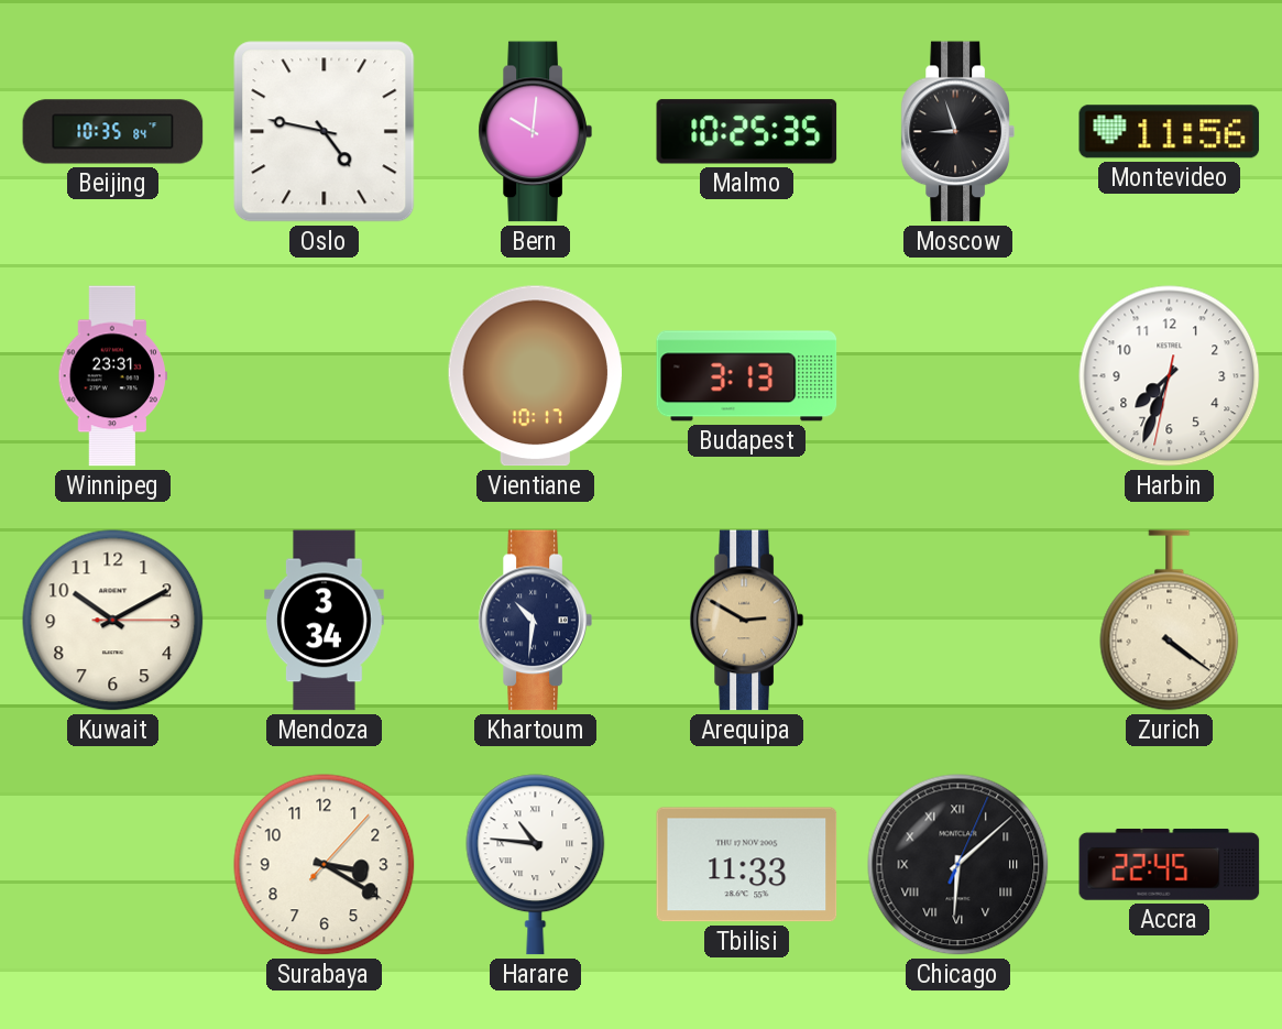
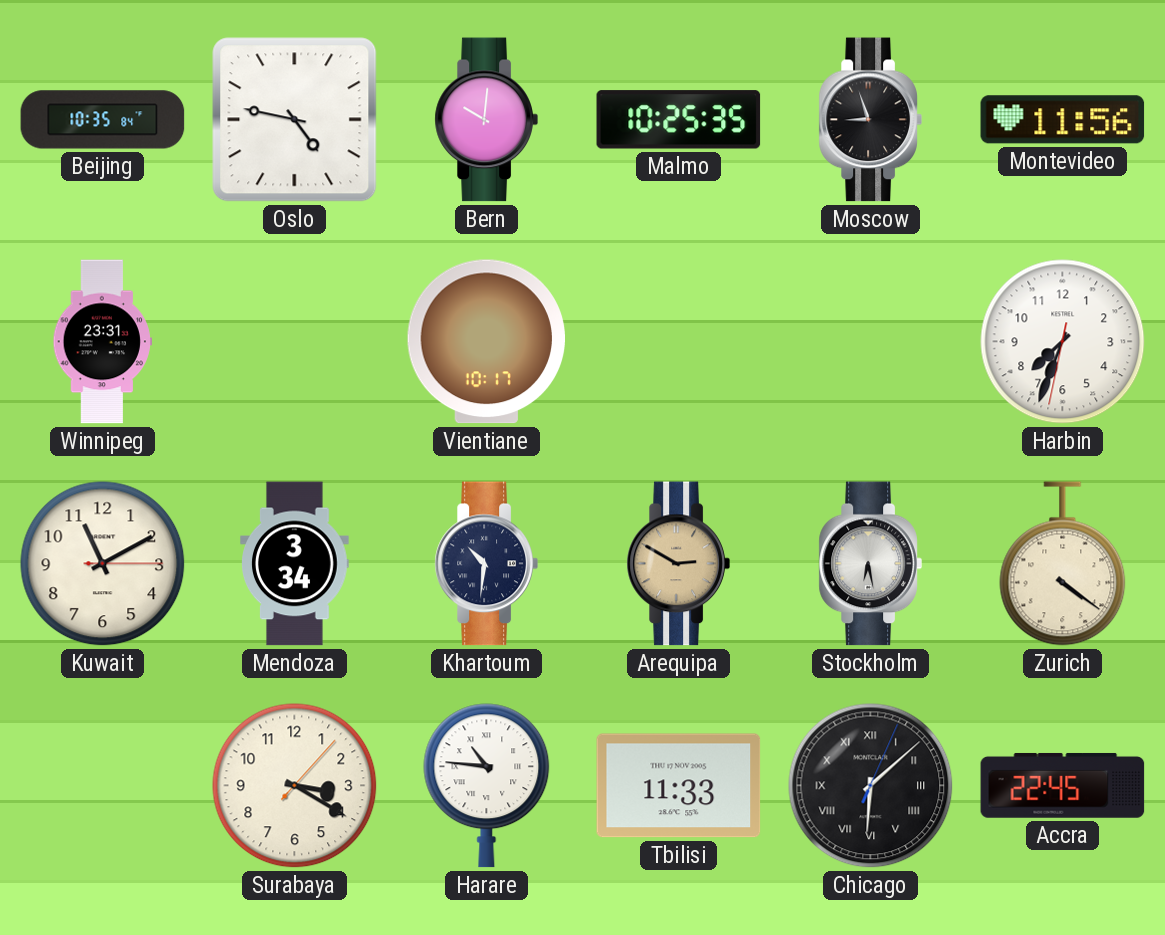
Budapest: 3:13 -> none (747, 376)
Kuwait: 10:10 -> 11:10 (103, 564)
Stockholm: none -> 6:28 (870, 564)
